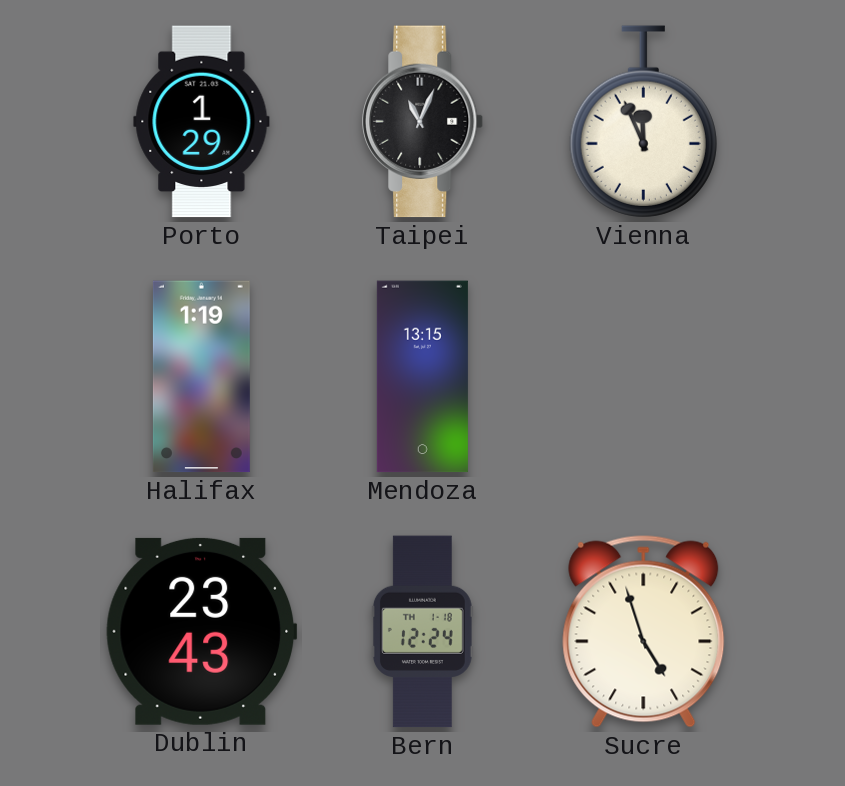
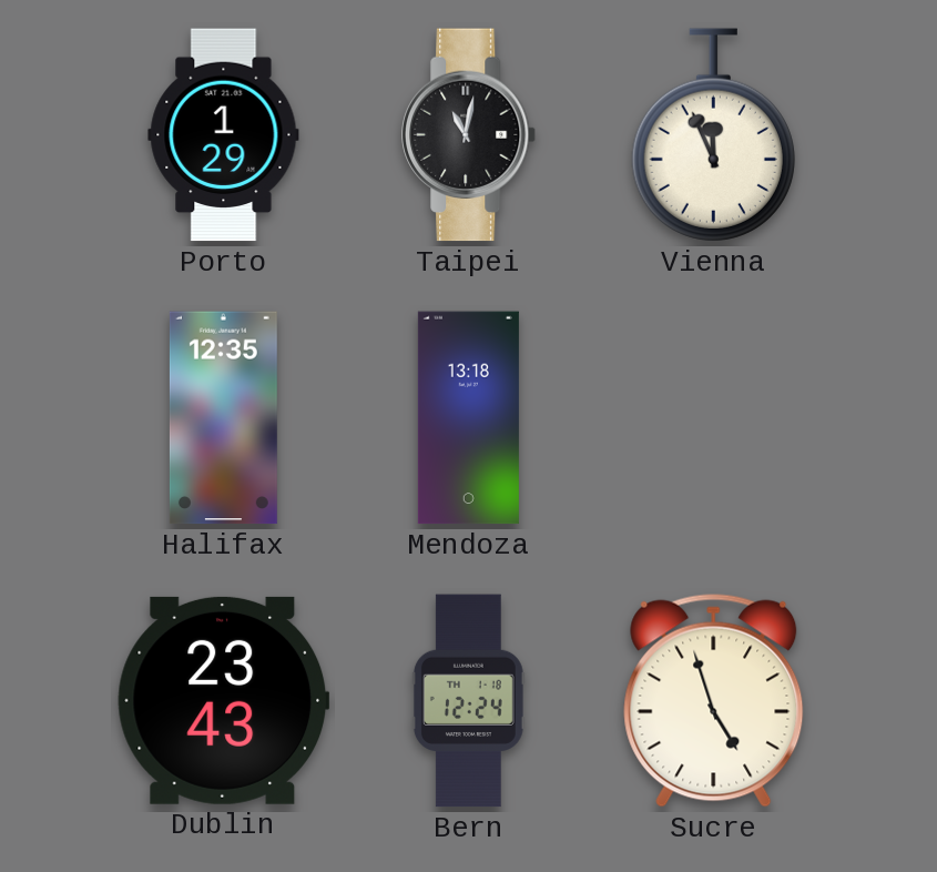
Taipei: 11:04 -> 11:02 (469, 135)
Halifax: 1:19 -> 12:35 (223, 418)
Mendoza: 13:15 -> 13:18 (468, 418)
